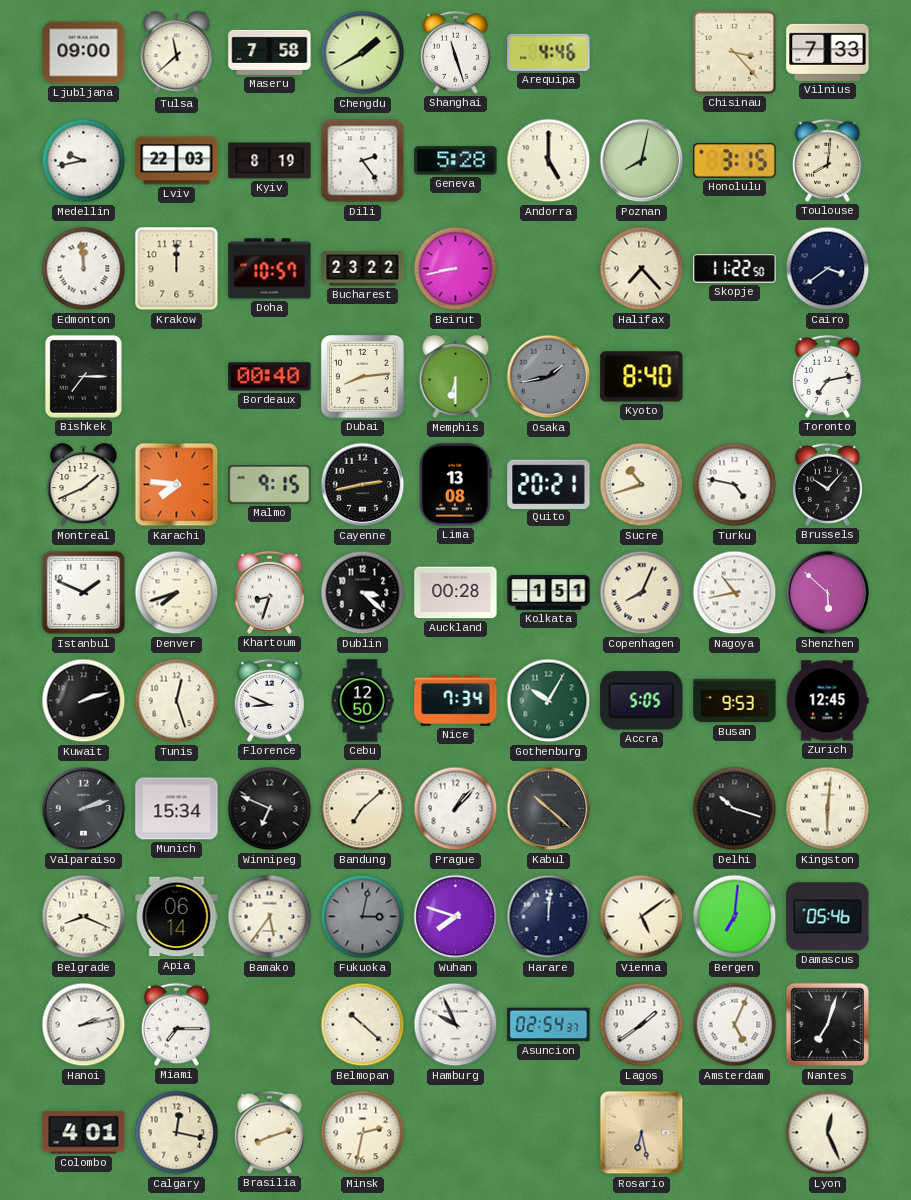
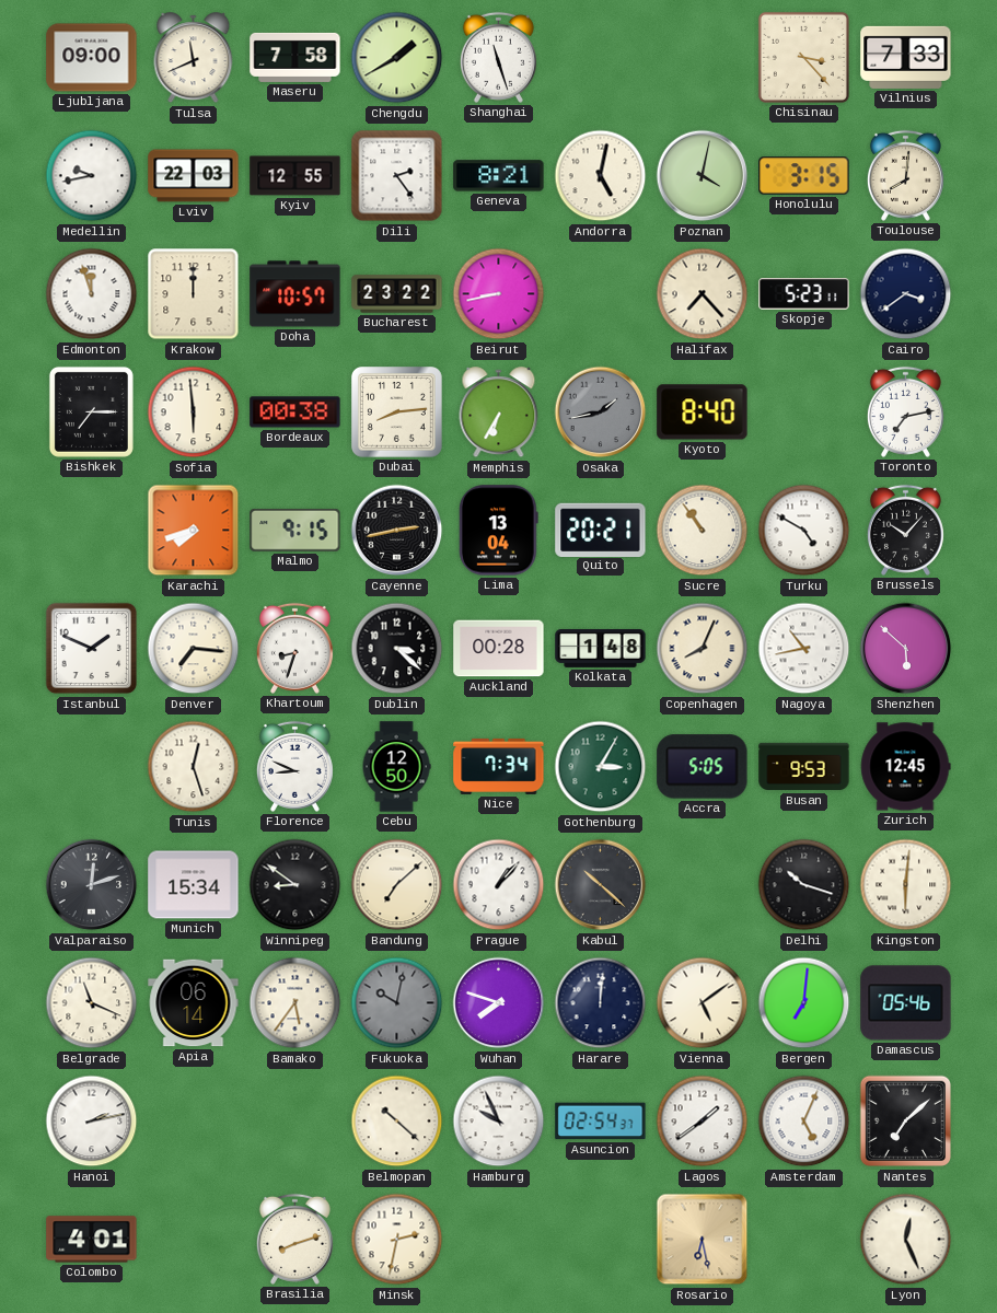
Tulsa: 11:38 -> 11:41 (194, 58)
Arequipa: 4:46 -> none (549, 52)
Kyiv: 8:19 -> 12:55 (295, 176)
Geneva: 5:28 -> 8:21 (499, 176)
Andorra: 5:00 -> 5:02 (601, 176)
Poznan: 8:02 -> 4:02 (703, 176)
Edmonton: 11:59 -> 11:57 (92, 294)
Skopje: 11:22 -> 5:23 (804, 294)
Sofia: none -> 5:59 (194, 413)
Bordeaux: 00:40 -> 00:38 (295, 413)
Memphis: 6:30 -> 6:35 (499, 413)
Montreal: 1:41 -> none (84, 485)
Karachi: 7:46 -> 7:42 (194, 531)
Lima: 13:08 -> 13:04 (499, 531)
Sucre: 10:42 -> 10:54 (703, 531)
Turku: 4:47 -> 4:50 (804, 531)
Denver: 7:42 -> 7:16 (194, 649)
Kolkata: 1:51 -> 1:48 (601, 648)
Kuwait: 2:12 -> none (84, 701)
Gothenburg: 10:05 -> 3:05 (601, 767)
Valparaiso: 2:12 -> 12:12 (92, 885)
Winnipeg: 6:49 -> 8:51 (295, 885)
Belgrade: 8:19 -> 11:19 (92, 1003)
Fukuoka: 3:02 -> 10:02 (397, 1003)
Miami: 7:15 -> none (176, 1024)
Nantes: 7:03 -> 7:08 (906, 1122)
Calgary: 12:17 -> none (177, 1133)
